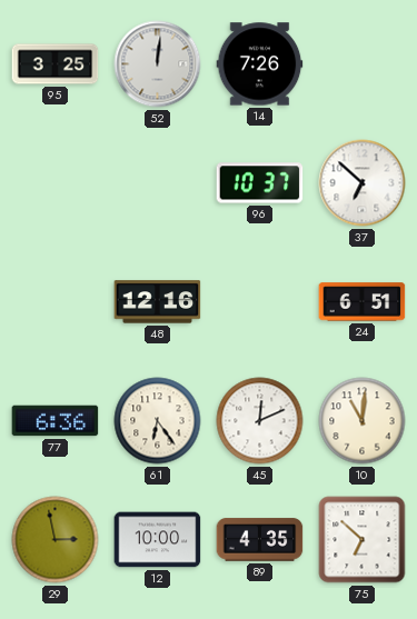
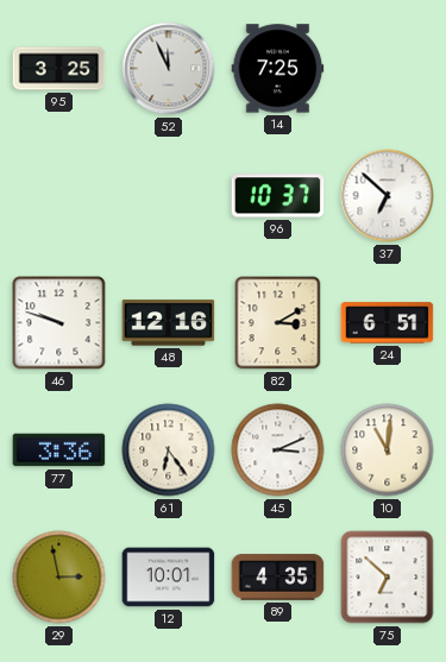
52: 12:01 -> 11:56 (169, 69)
14: 7:26 -> 7:25 (278, 69)
46: none -> 9:48 (59, 323)
82: none -> 3:10 (278, 323)
77: 6:36 -> 3:36 (59, 450)
45: 12:11 -> 3:11 (278, 450)
12: 10:00 -> 10:01 (169, 578)
